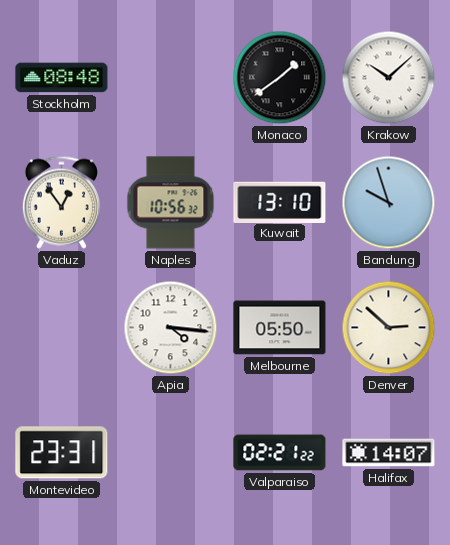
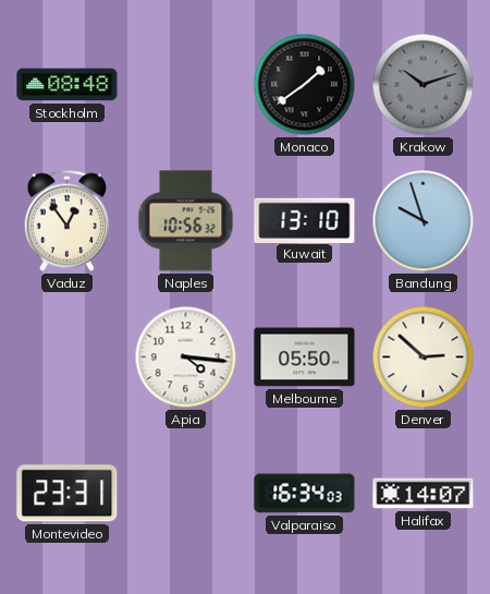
Krakow: 10:08 -> 10:12 (424, 85)
Krakow dial: white -> grey (424, 85)
Valparaiso: 02:21 -> 16:34 (305, 494)
